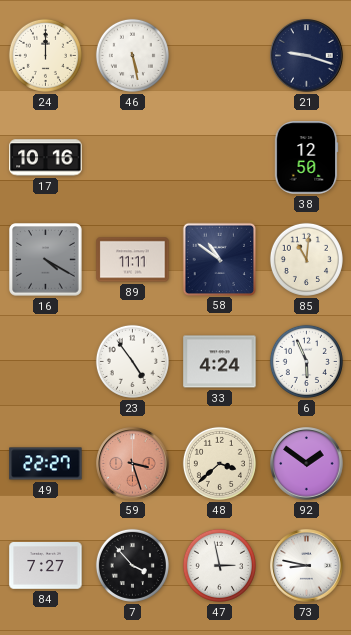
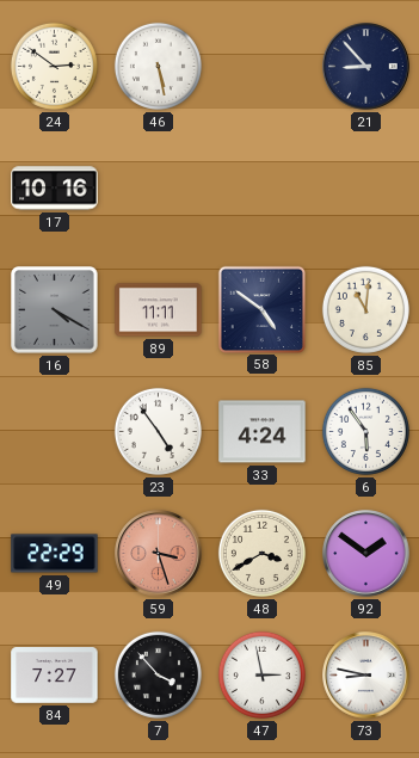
24: 12:00 -> 2:51 (54, 66)
21: 9:18 -> 8:53 (366, 67)
38: 12:50 -> none (306, 158)
58: 10:51 -> 4:51 (261, 309)
6: 5:56 -> 5:54 (365, 431)
49: 22:27 -> 22:29 (55, 554)
48: 3:38 -> 3:40 (261, 553)
